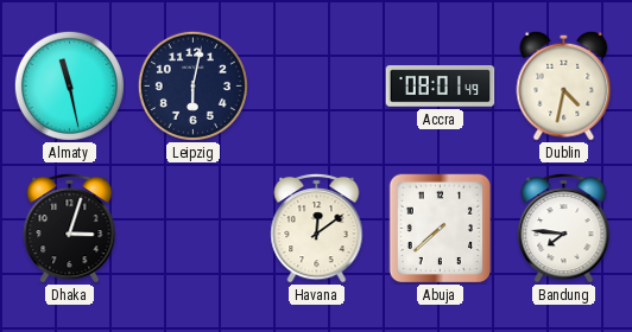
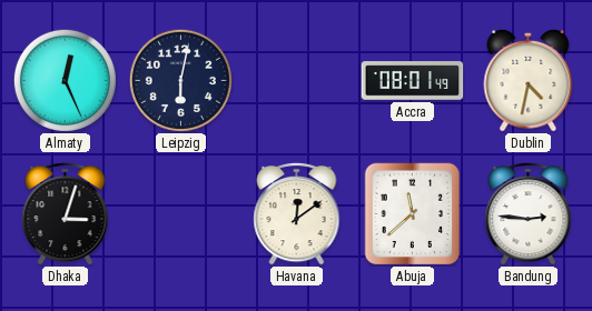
Almaty: 11:28 -> 12:26 (65, 80)
Abuja: 7:38 -> 11:38 (413, 213)
Bandung: 7:46 -> 2:46 (529, 213)
